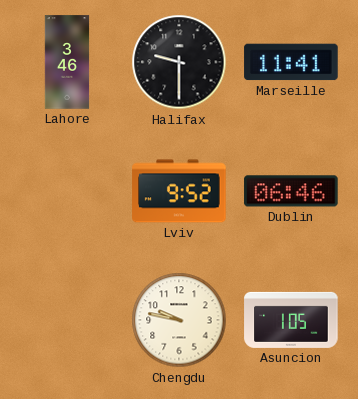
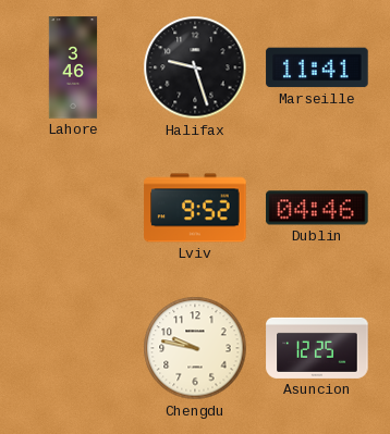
Halifax: 9:30 -> 9:27 (195, 67)
Dublin: 06:46 -> 04:46 (317, 208)
Asuncion: 1:05 -> 12:25 (317, 348)
